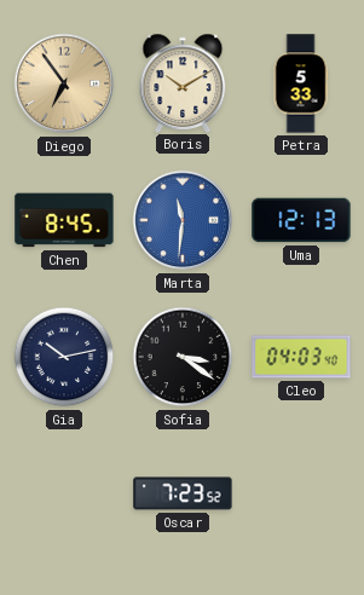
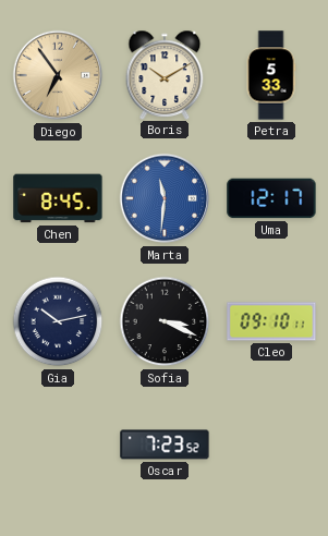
Uma: 12:13 -> 12:17 (271, 198)
Sofia: 3:21 -> 3:19 (165, 321)
Cleo: 04:03 -> 09:10 (271, 321)
